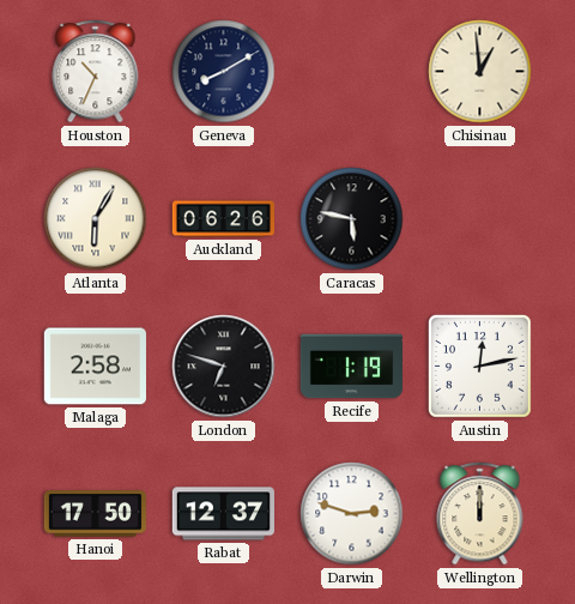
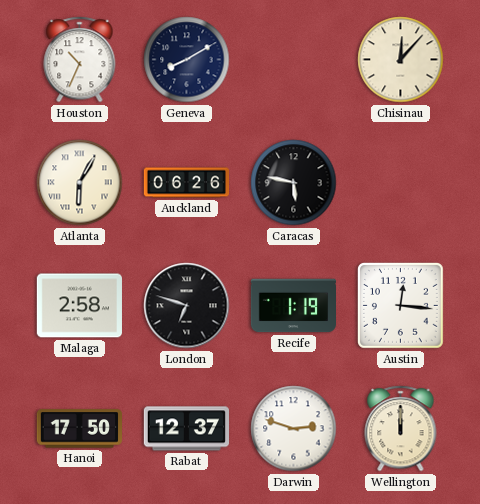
Chisinau: 12:59 -> 12:07 (401, 60)
Austin: 12:13 -> 12:16 (401, 306)
